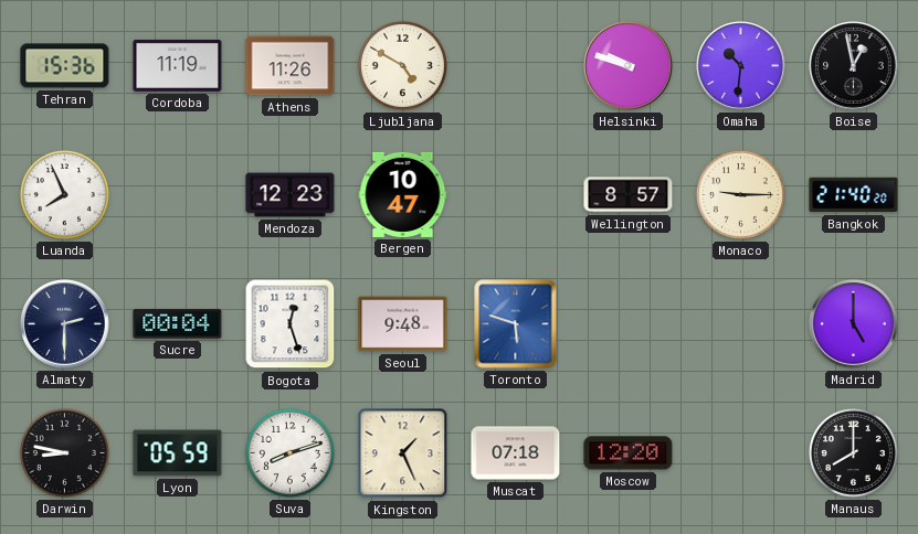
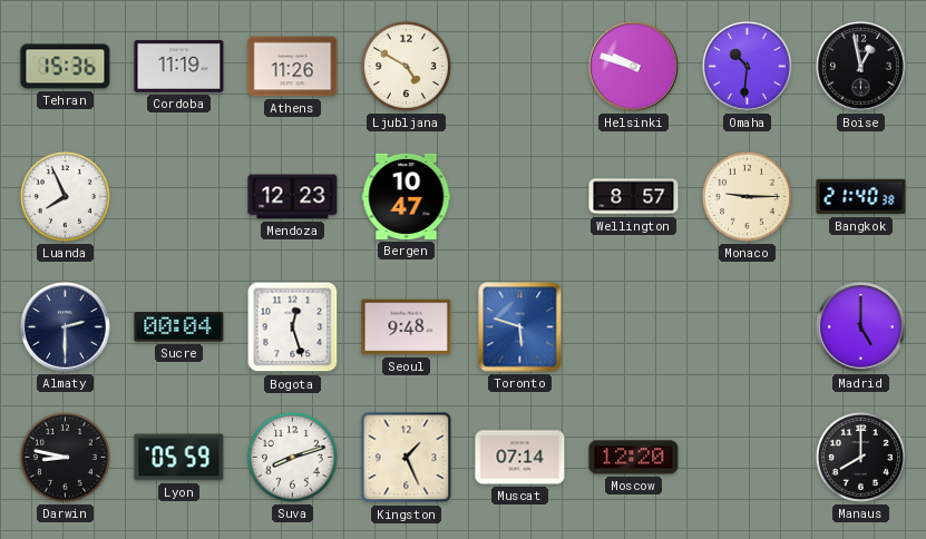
Bangkok: 21:40:20 -> 21:40:38 (861, 197)
Muscat: 07:18 -> 07:14 (520, 458)
